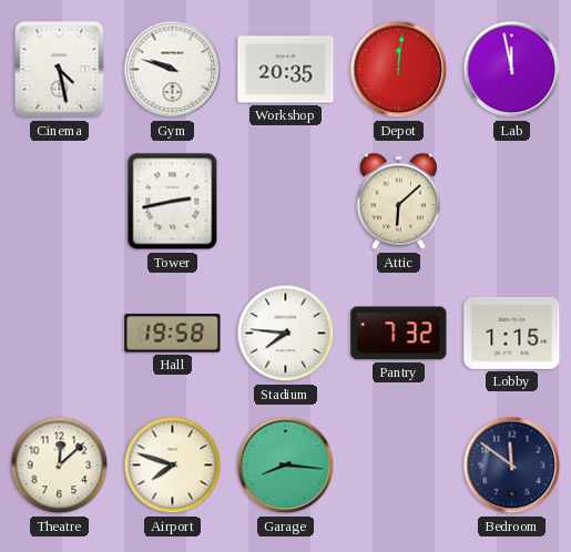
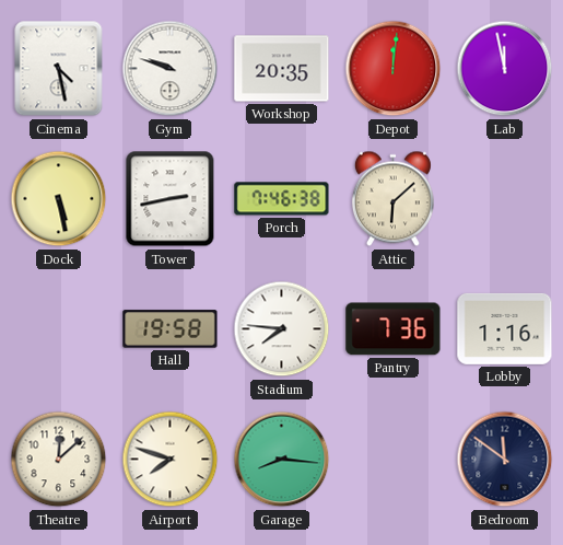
Dock: none -> 5:28 (59, 199)
Porch: none -> 7:46 (282, 199)
Pantry: 7:32 -> 7:36 (394, 329)
Lobby: 1:15 -> 1:16 (505, 328)
